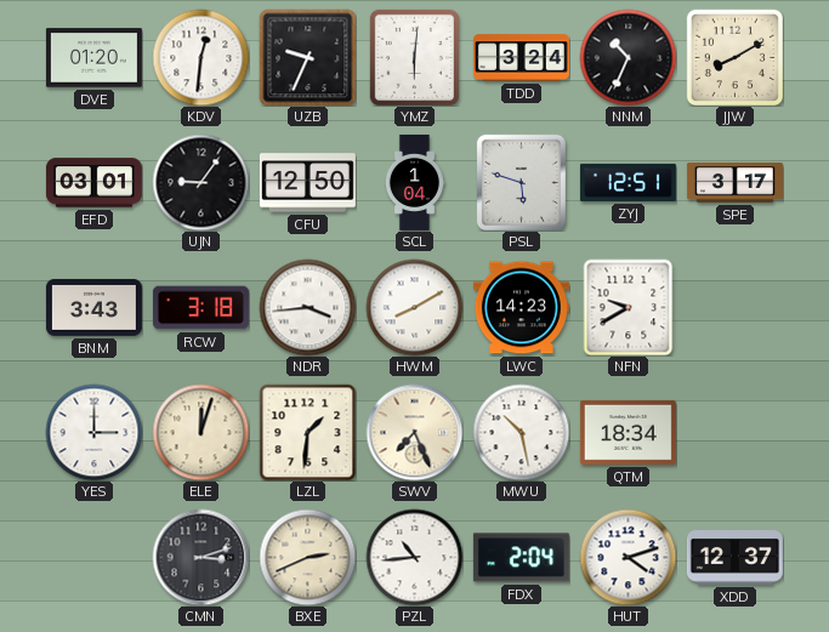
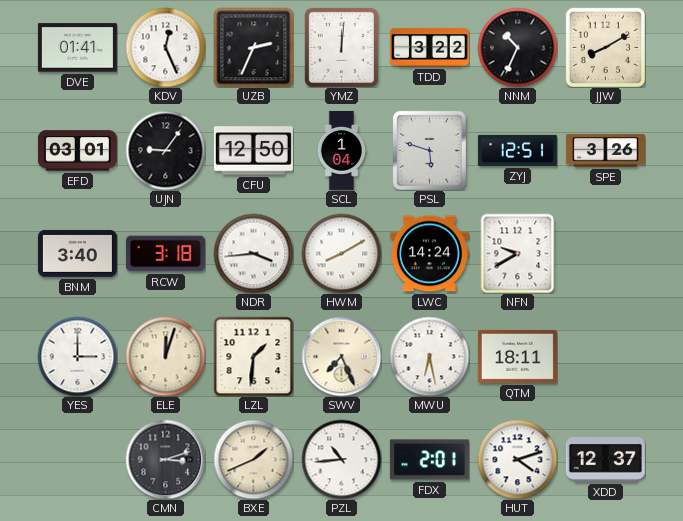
DVE: 01:20 -> 01:41 (77, 48)
KDV: 12:31 -> 12:26 (165, 47)
UZB: 9:34 -> 2:34 (253, 47)
YMZ: 6:01 -> 12:01 (341, 47)
TDD: 3:24 -> 3:22 (429, 48)
SPE: 3:17 -> 3:26 (605, 151)
BNM: 3:43 -> 3:40 (77, 253)
LWC: 14:23 -> 14:24 (429, 254)
MWU: 10:28 -> 6:28 (429, 356)
QTM: 18:34 -> 18:11 (517, 356)
BXE: 2:41 -> 1:41 (253, 459)
FDX: 2:04 -> 2:01 (429, 460)
